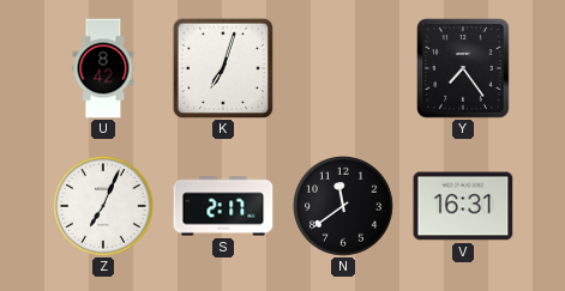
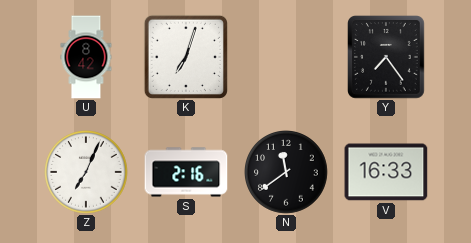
S: 2:17 -> 2:16 (186, 172)
V: 16:31 -> 16:33 (386, 172)
